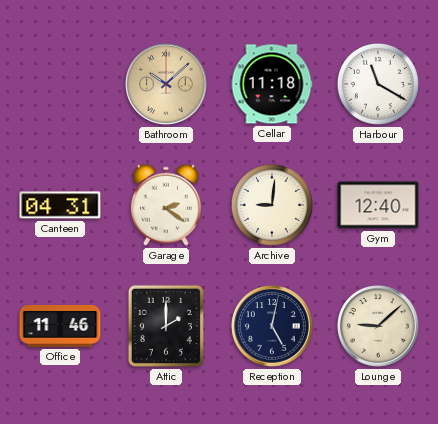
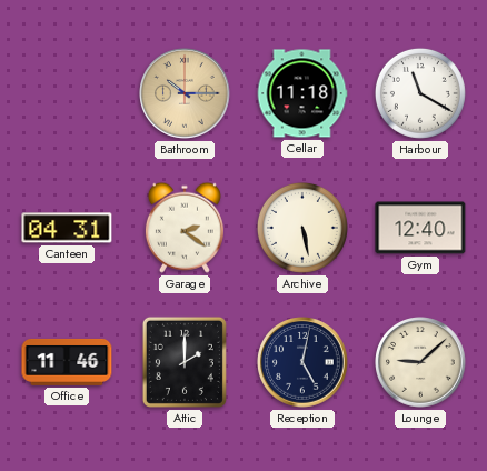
Bathroom: 10:08 -> 10:15 (185, 93)
Archive: 9:01 -> 5:28 (302, 228)
